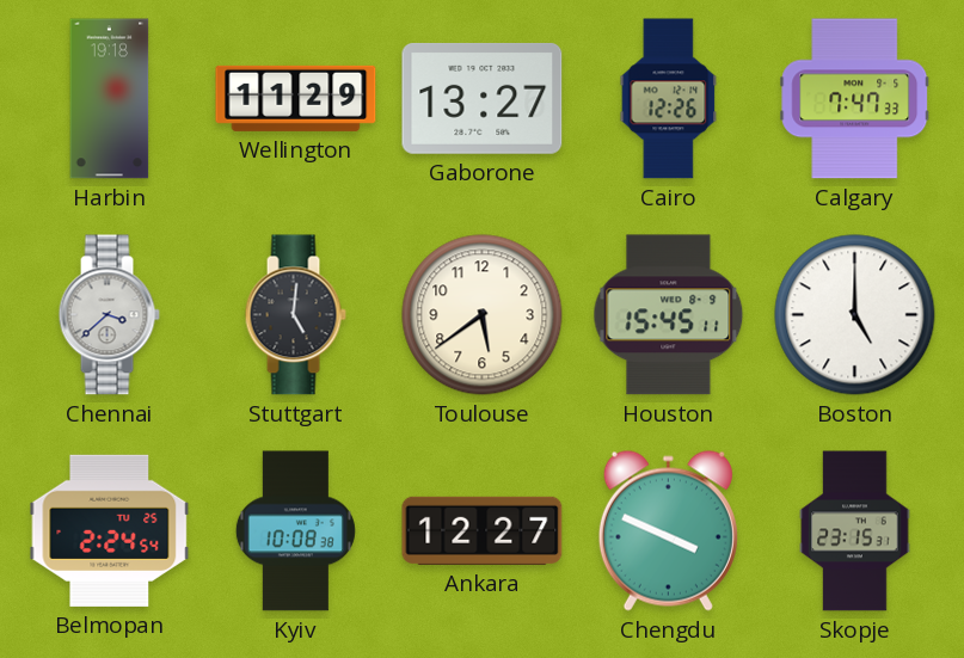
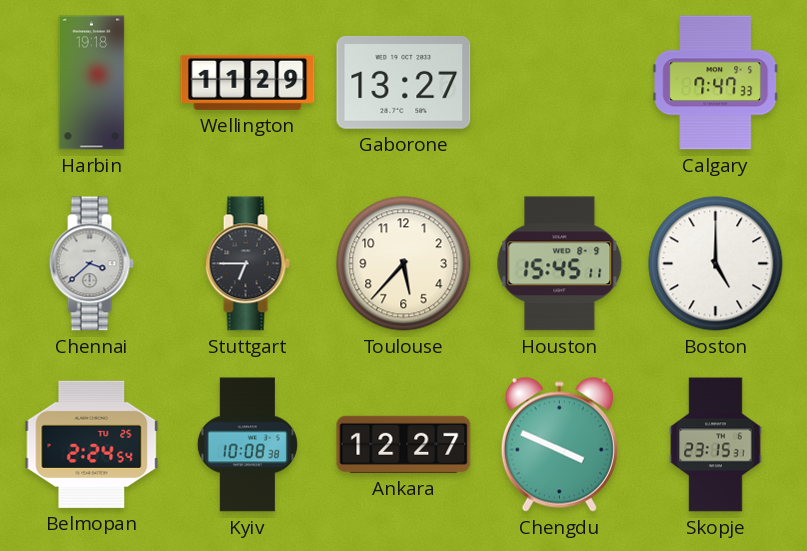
Cairo: 12:26 -> none (669, 99)
Stuttgart: 5:01 -> 6:45 (247, 264)
Toulouse: 5:39 -> 5:37 (404, 264)
